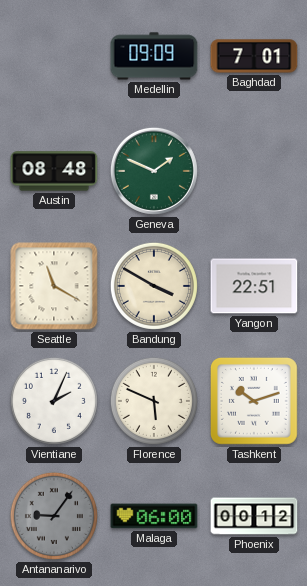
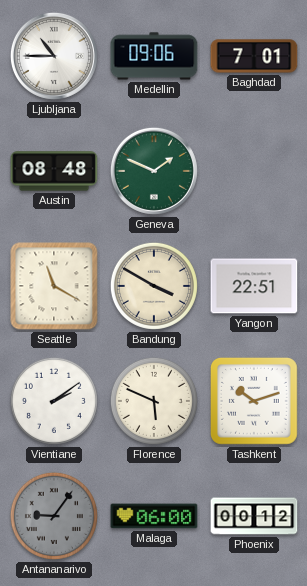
Ljubljana: none -> 10:45 (54, 56)
Medellin: 09:09 -> 09:06 (154, 56)
Vientiane: 2:04 -> 2:09 (54, 401)
